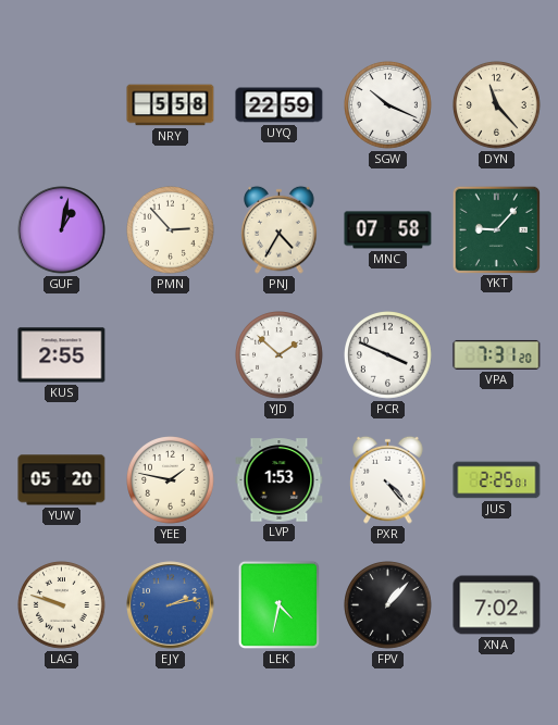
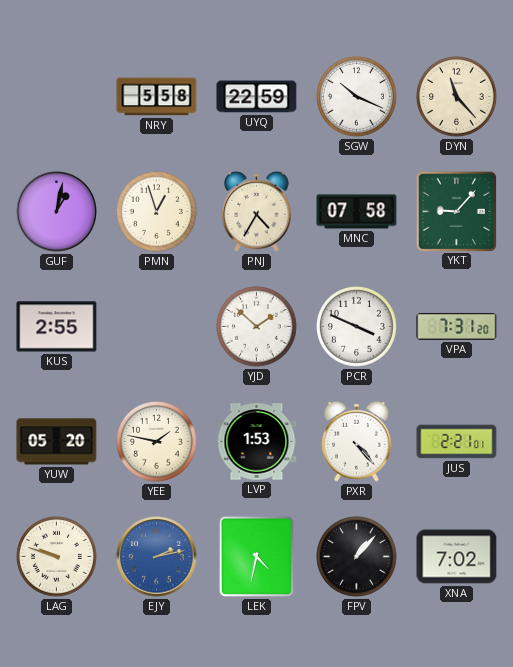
PMN: 2:53 -> 12:57 (157, 212)
JUS: 2:25 -> 2:21 (457, 442)
